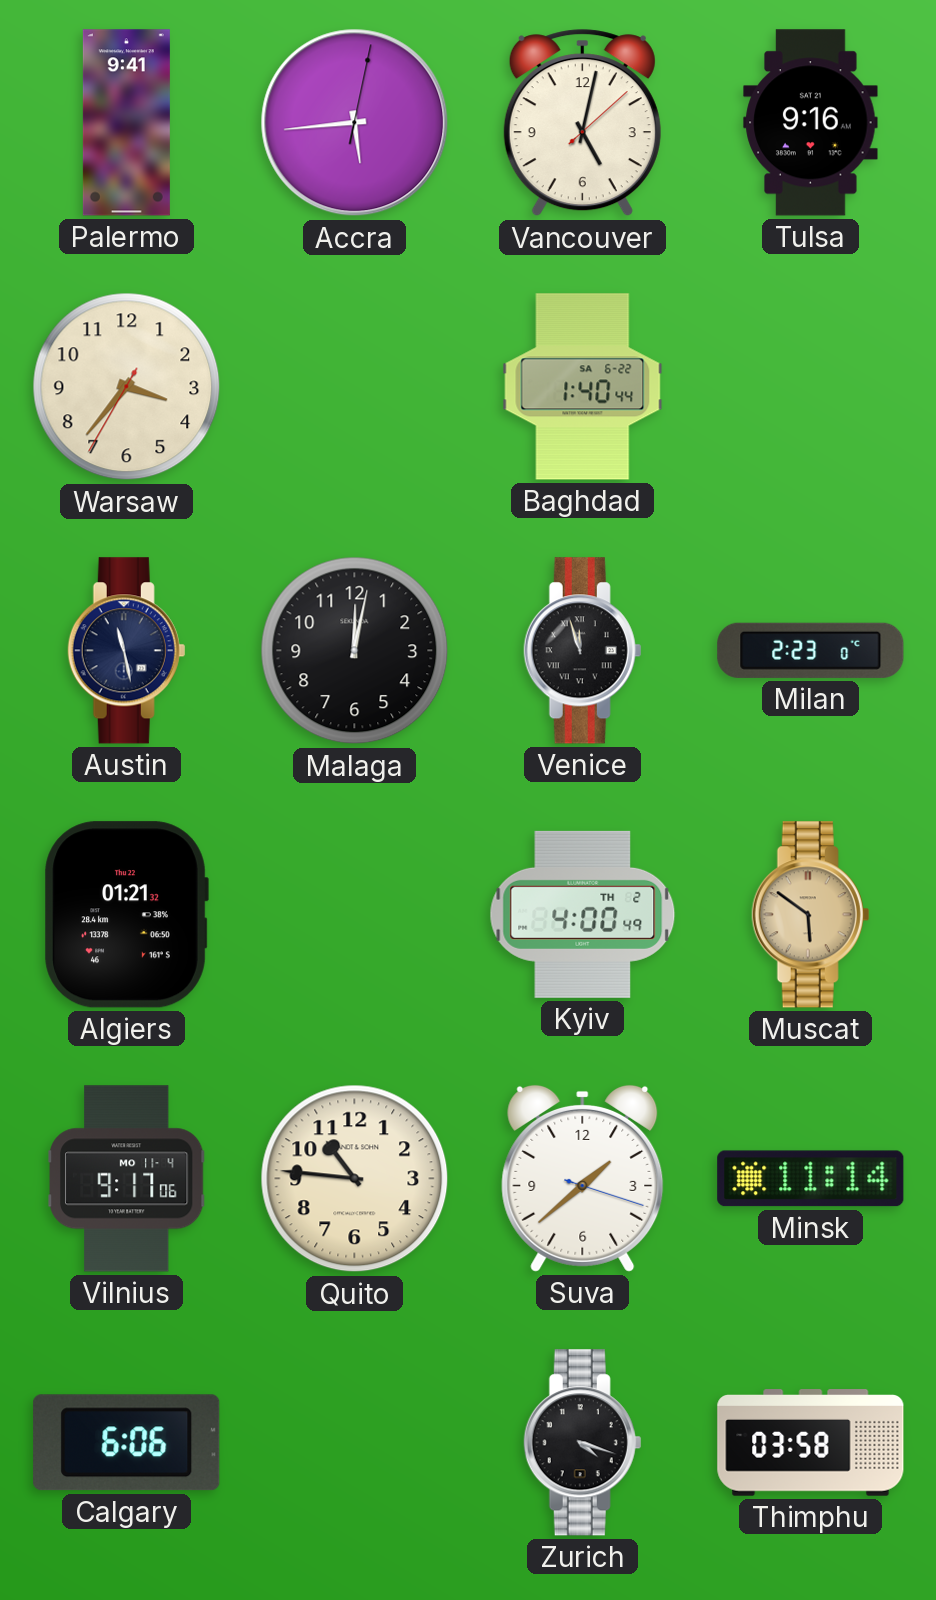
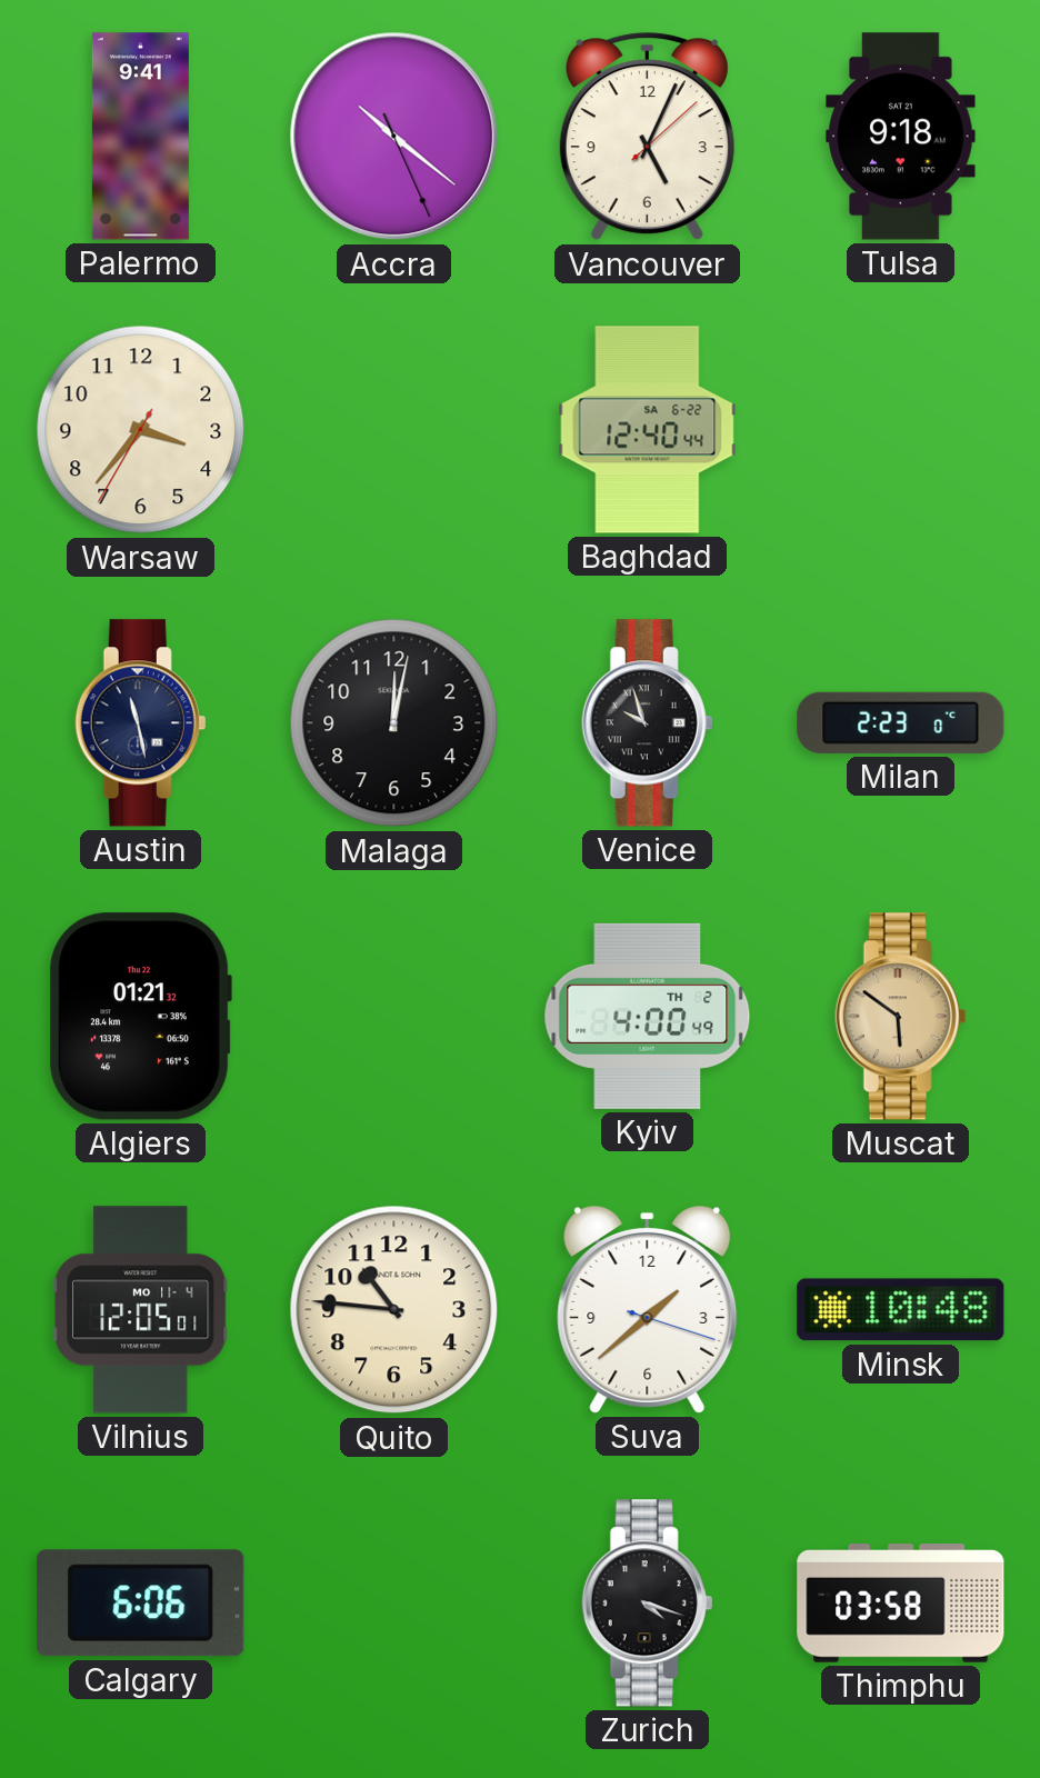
Accra: 5:44 -> 10:21 (394, 137)
Vancouver: 5:02 -> 5:04 (647, 137)
Tulsa: 9:16 -> 9:18 (901, 137)
Baghdad: 1:40 -> 12:40 (648, 430)
Venice: 11:57 -> 9:57 (648, 723)
Vilnius: 9:17 -> 12:05 (140, 1310)
Minsk: 11:14 -> 10:48 (901, 1310)
